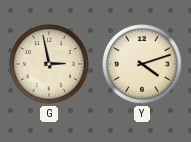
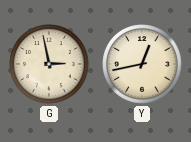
Y: 4:12 -> 12:43 (142, 64)
